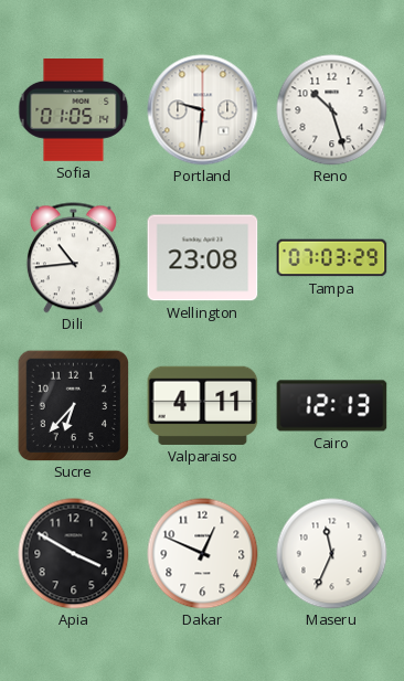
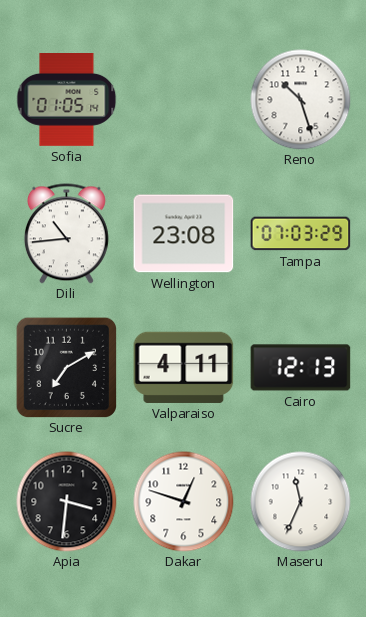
Portland: 9:31 -> none (203, 110)
Sucre: 6:37 -> 7:10 (66, 367)
Apia: 3:50 -> 3:31 (67, 502)
Dakar: 12:49 -> 12:48 (184, 502)
